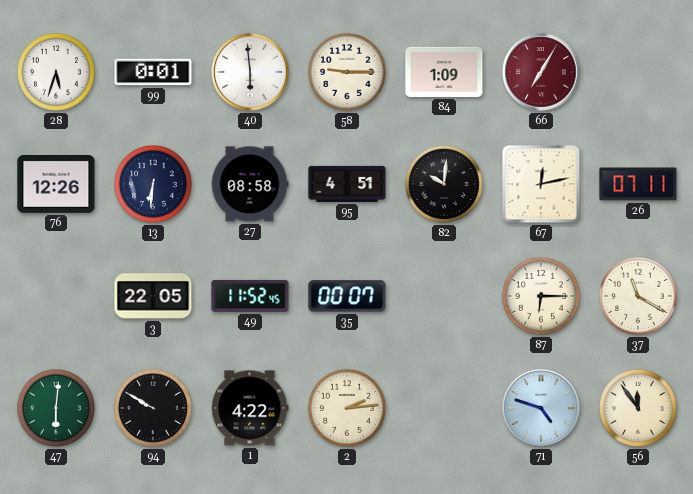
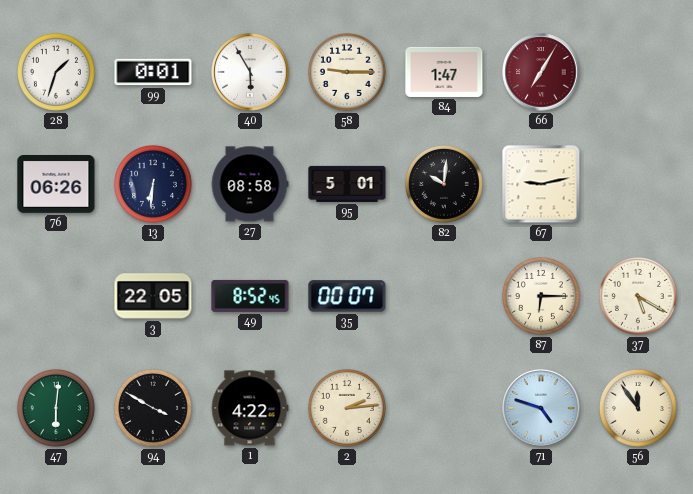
28: 5:33 -> 1:33 (56, 72)
40: 5:59 -> 5:55 (250, 72)
84: 1:09 -> 1:47 (444, 72)
76: 12:26 -> 06:26 (56, 185)
95: 4:51 -> 5:01 (347, 184)
67: 12:13 -> 9:13 (541, 184)
26: 07:11 -> none (638, 184)
49: 11:52 -> 8:52 (250, 296)
37: 11:20 -> 5:20 (638, 296)
94: 9:50 -> 3:50 (153, 408)
